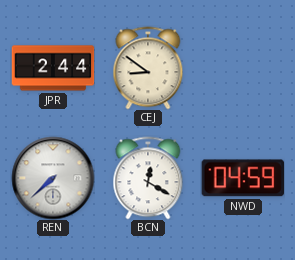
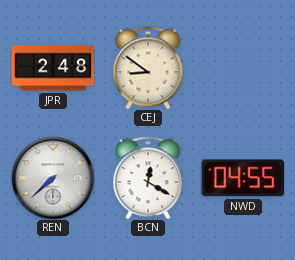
JPR: 2:44 -> 2:48 (53, 68)
NWD: 04:59 -> 04:55 (242, 178)
